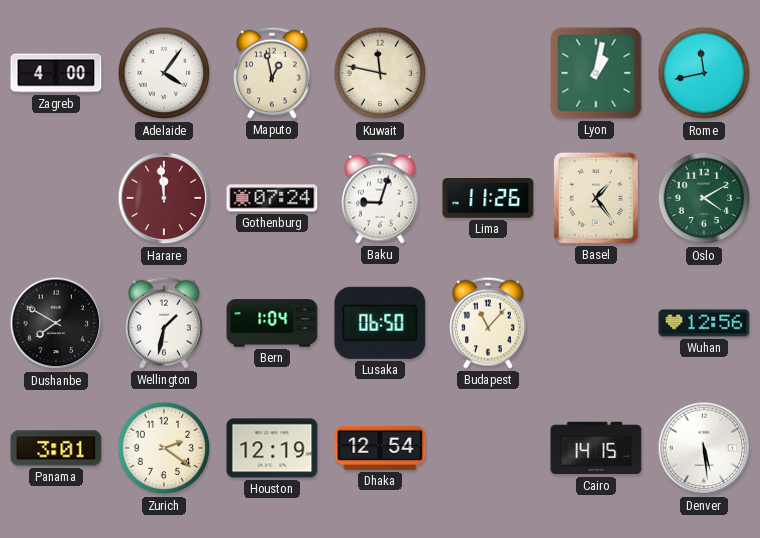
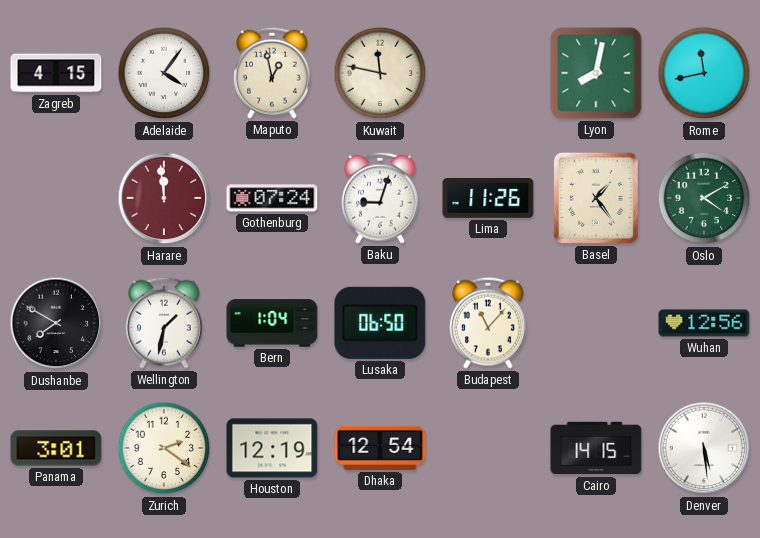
Zagreb: 4:00 -> 4:15 (56, 73)
Lyon: 1:02 -> 8:02 (596, 73)
